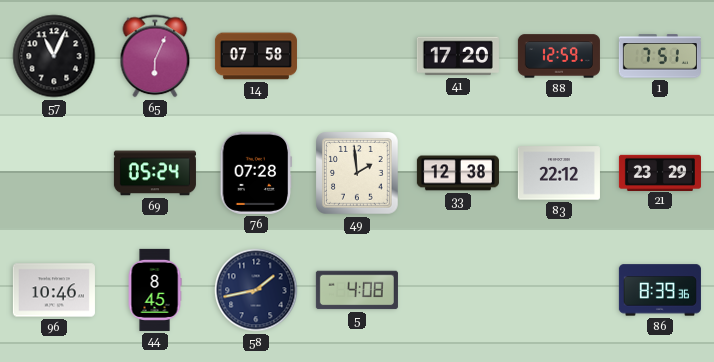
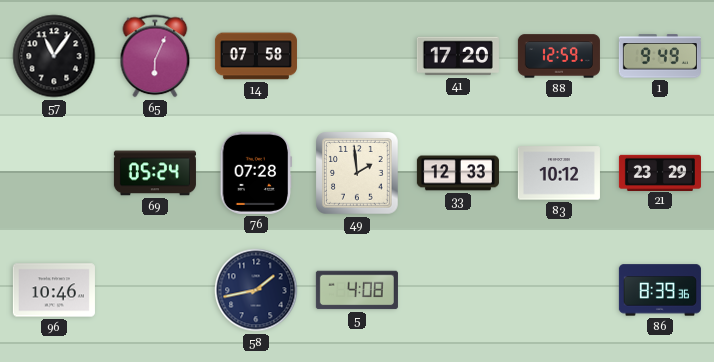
57: 11:04 -> 11:06 (54, 56)
1: 7:51 -> 9:49 (660, 56)
33: 12:38 -> 12:33 (458, 173)
83: 22:12 -> 10:12 (559, 173)
44: 8:45 -> none (155, 290)
